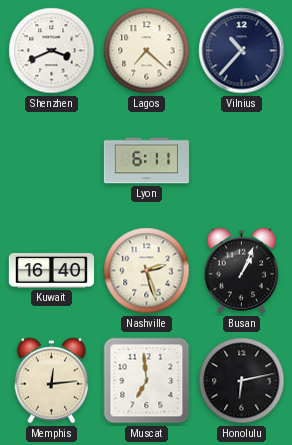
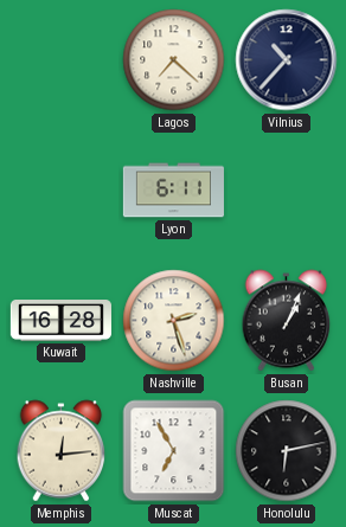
Shenzhen: 3:41 -> none (52, 51)
Kuwait: 16:40 -> 16:28 (60, 321)
Muscat: 6:59 -> 6:55 (174, 451)
